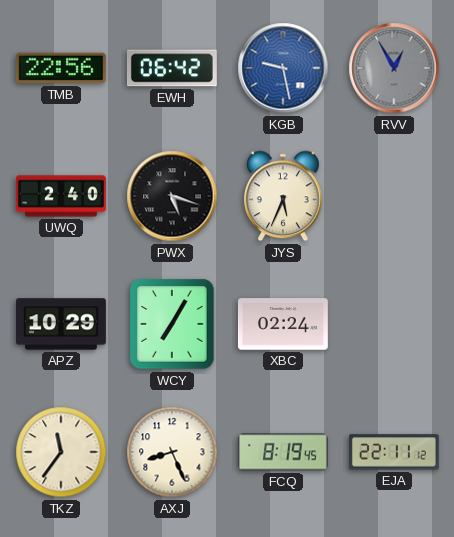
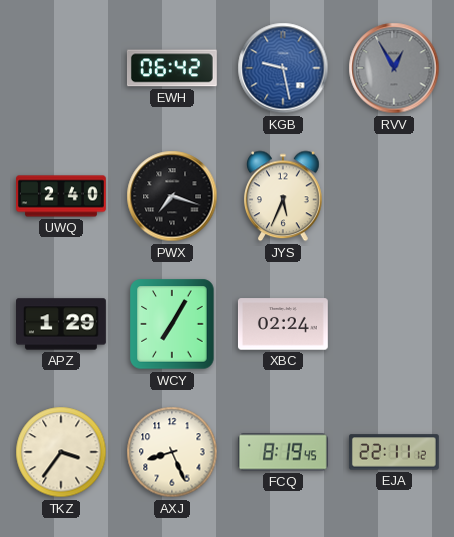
TMB: 22:56 -> none (61, 68)
PWX: 5:18 -> 7:18 (172, 196)
APZ: 10:29 -> 1:29 (62, 324)
TKZ: 11:36 -> 3:36 (61, 452)
